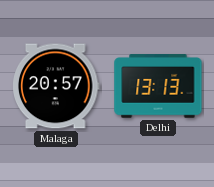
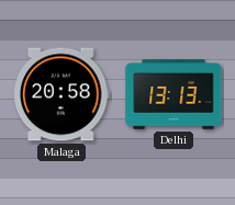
Malaga: 20:57 -> 20:58 (61, 94)
